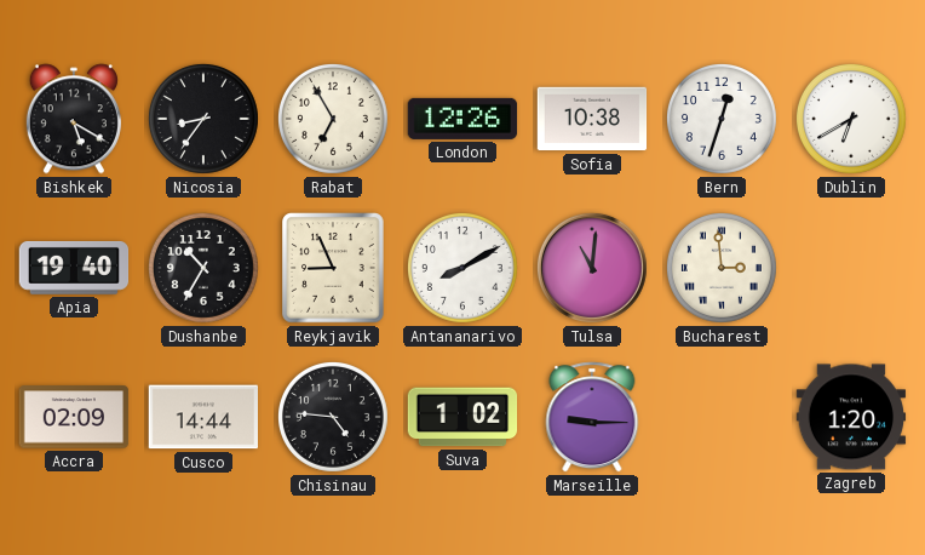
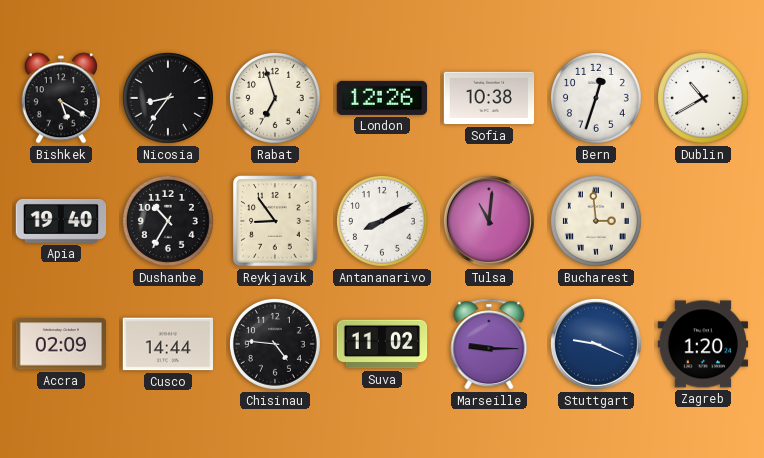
Rabat: 6:55 -> 6:57 (275, 98)
Dublin: 6:40 -> 10:40 (703, 98)
Reykjavik: 8:56 -> 8:54 (275, 221)
Suva: 1:02 -> 11:02 (382, 344)
Stuttgart: none -> 9:19 (596, 344)
